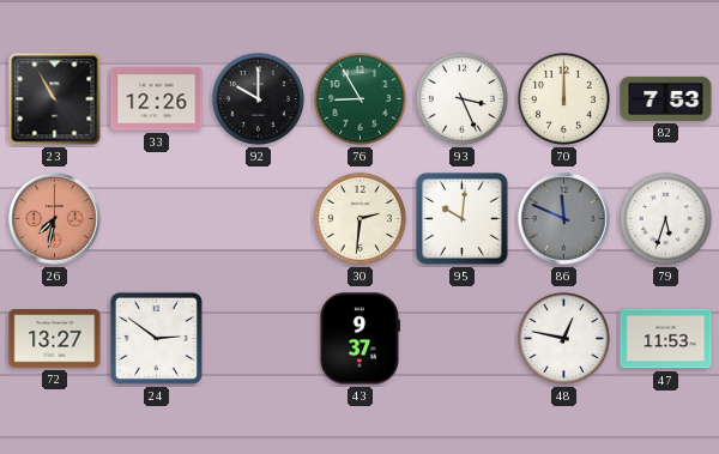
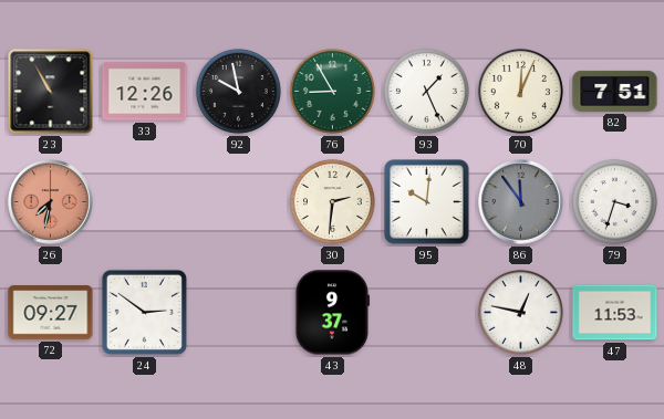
92: 10:00 -> 9:58 (238, 91)
93: 3:26 -> 1:26 (426, 91)
70: 12:00 -> 12:04 (520, 91)
82: 7:53 -> 7:51 (615, 91)
86: 11:49 -> 11:54 (521, 202)
79: 5:33 -> 3:33 (614, 201)
72: 13:27 -> 09:27 (51, 313)
